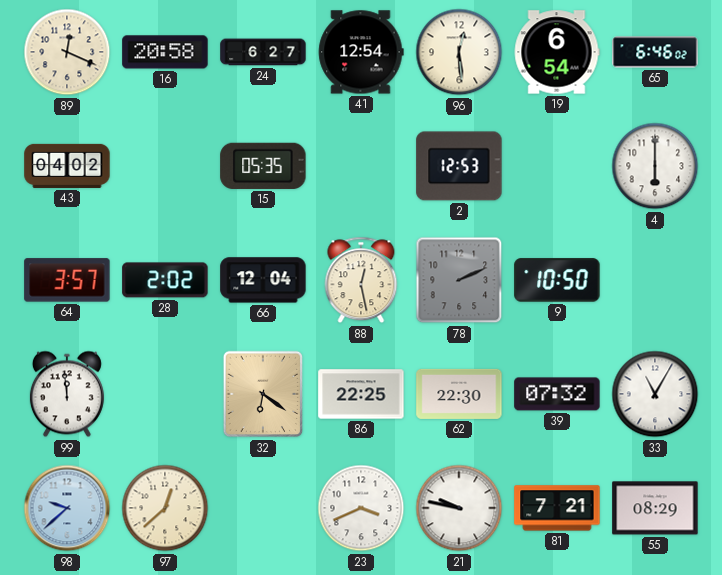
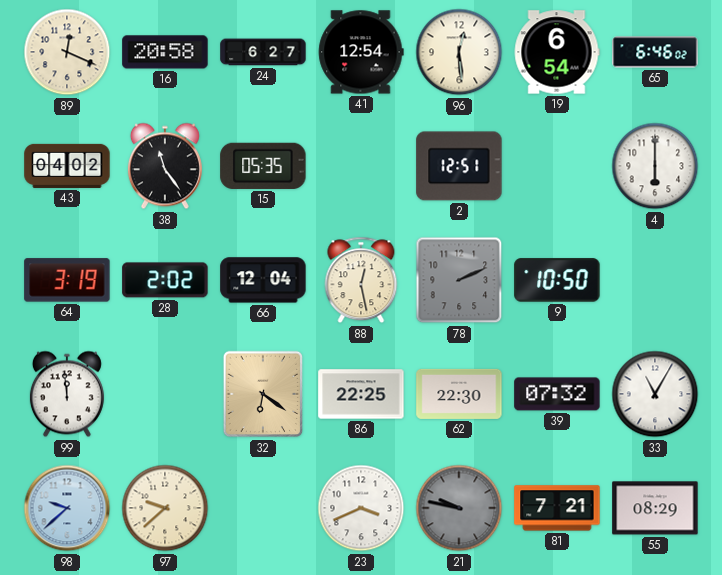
38: none -> 11:24 (165, 166)
2: 12:53 -> 12:51 (459, 166)
64: 3:57 -> 3:19 (67, 280)
97: 12:38 -> 9:38 (165, 508)
21 dial: white -> grey (459, 508)
